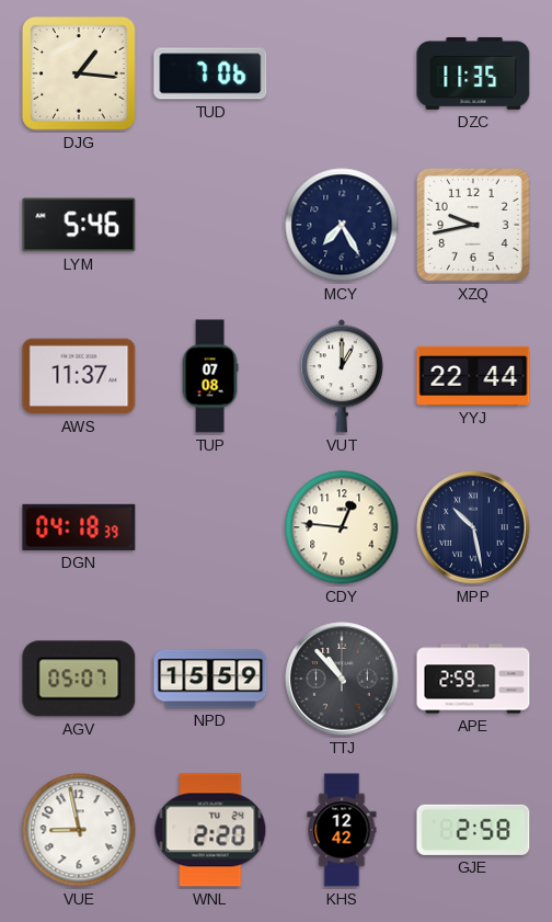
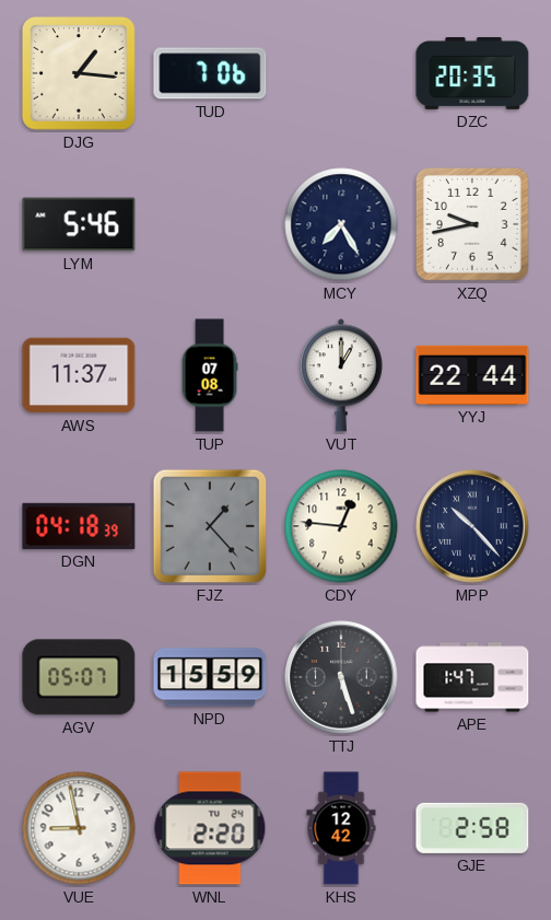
DZC: 11:35 -> 20:35 (472, 73)
FJZ: none -> 1:23 (210, 526)
MPP: 10:28 -> 10:23 (472, 526)
TTJ: 10:53 -> 5:27 (341, 677)
APE: 2:59 -> 1:47 (472, 677)
